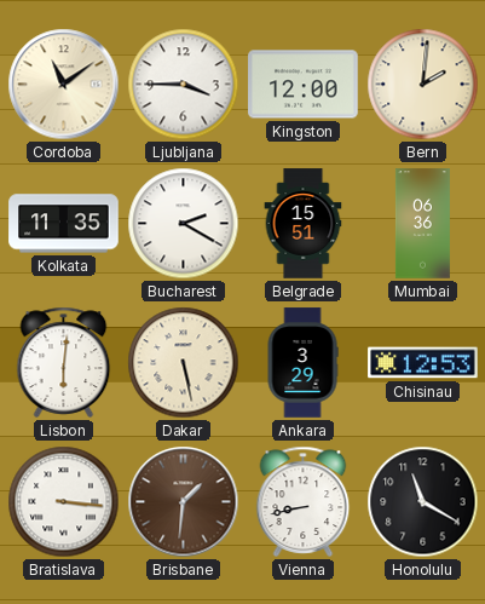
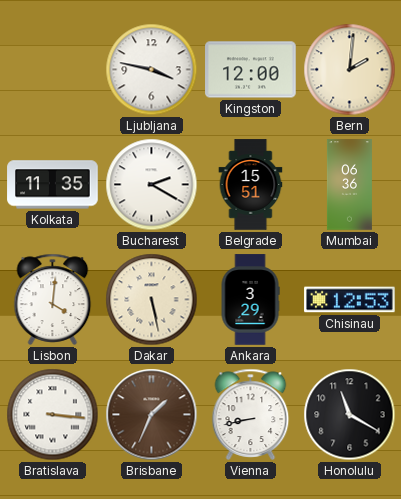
Cordoba: 11:09 -> none (64, 85)
Ljubljana: 3:45 -> 3:47 (152, 70)
Lisbon: 6:01 -> 4:01 (53, 299)
Brisbane: 1:31 -> 1:34 (152, 415)
